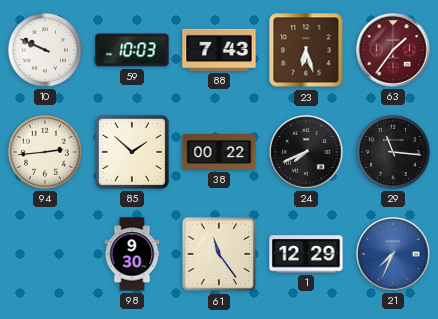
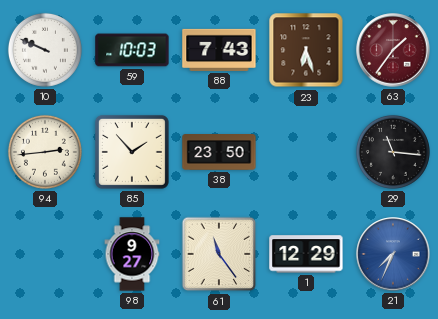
85: 1:52 -> 1:53 (132, 152)
38: 00:22 -> 23:50 (219, 153)
24: 7:41 -> none (306, 152)
98: 9:30 -> 9:27 (132, 254)
